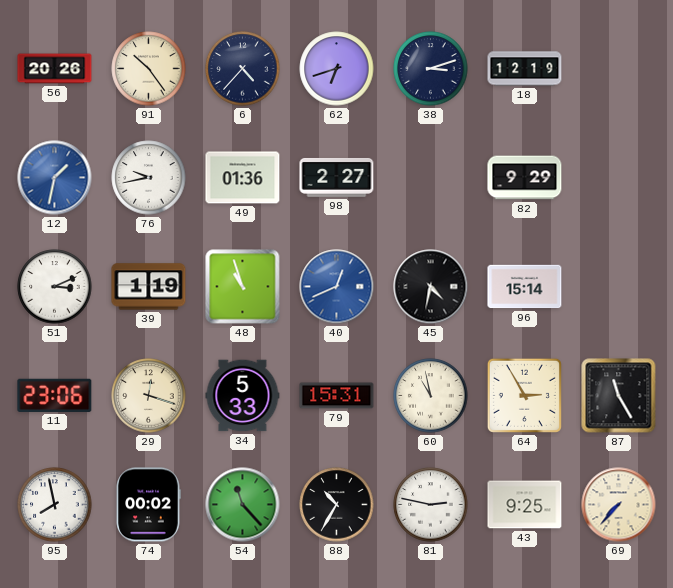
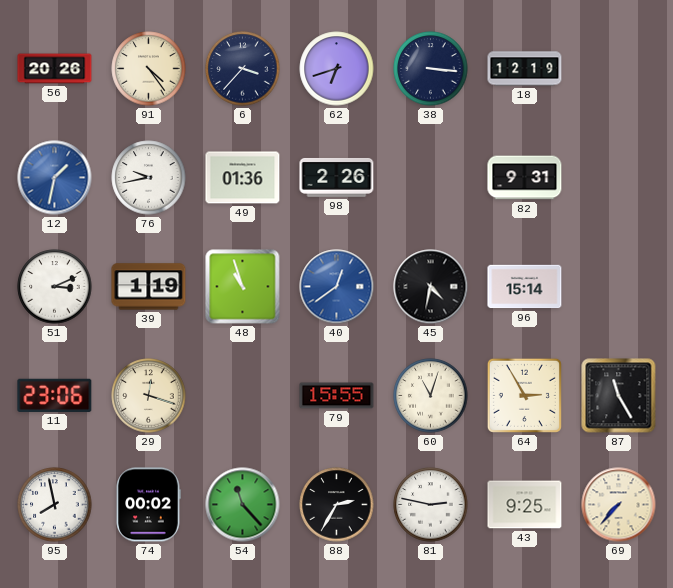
91: 10:24 -> 4:24 (149, 69)
6: 4:37 -> 3:37 (243, 69)
38: 3:12 -> 3:16 (431, 69)
98: 2:27 -> 2:26 (337, 177)
82: 9:29 -> 9:31 (525, 178)
40: 12:41 -> 12:39 (337, 287)
34: 5:33 -> none (243, 396)
79: 15:31 -> 15:55 (337, 396)
60: 10:58 -> 11:03 (431, 396)
88: 10:35 -> 2:35 (337, 505)
